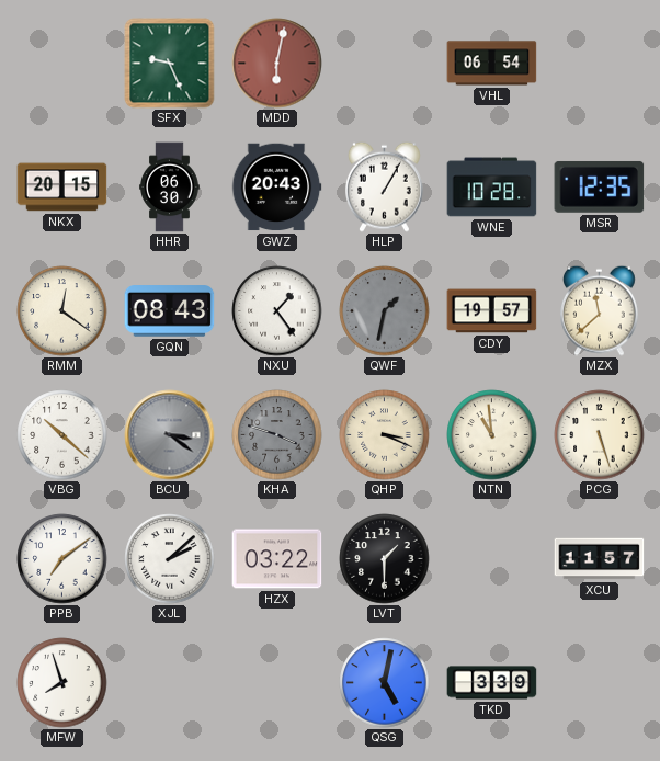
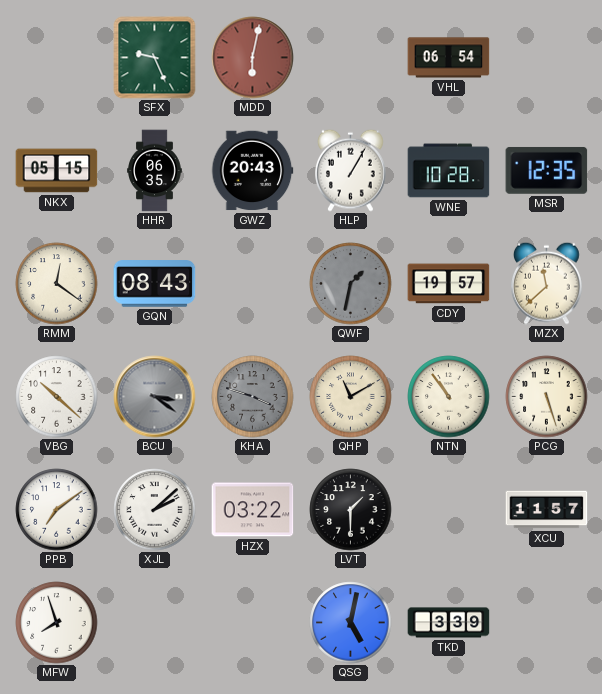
NKX: 20:15 -> 05:15 (57, 171)
HHR: 06:30 -> 06:35 (155, 171)
NXU: 1:24 -> none (277, 311)
QHP: 3:19 -> 11:10 (351, 397)
NTN: 10:59 -> 10:54 (449, 397)
